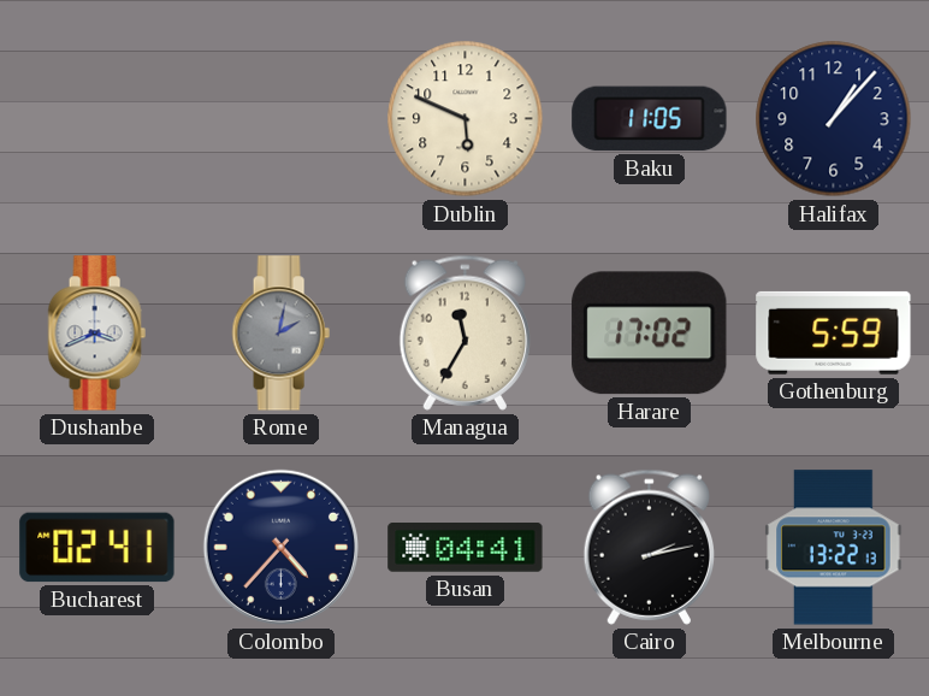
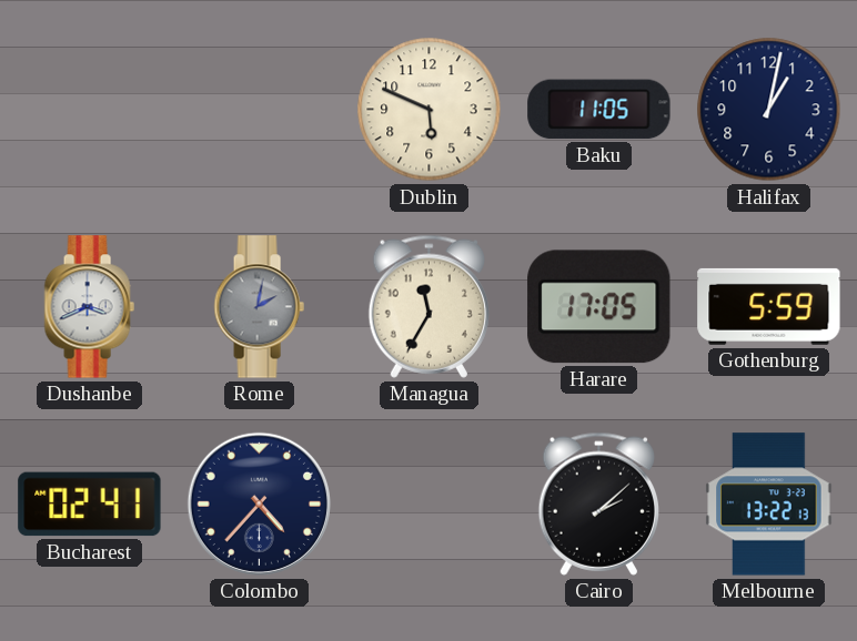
Halifax: 1:07 -> 1:02 (769, 110)
Harare: 17:02 -> 17:05 (599, 307)
Busan: 04:41 -> none (466, 548)
Cairo: 2:13 -> 2:08 (598, 503)
